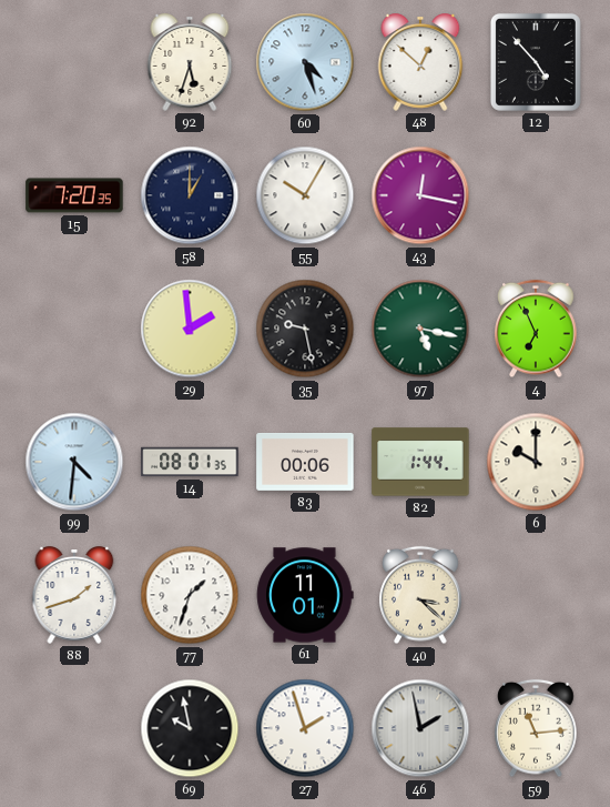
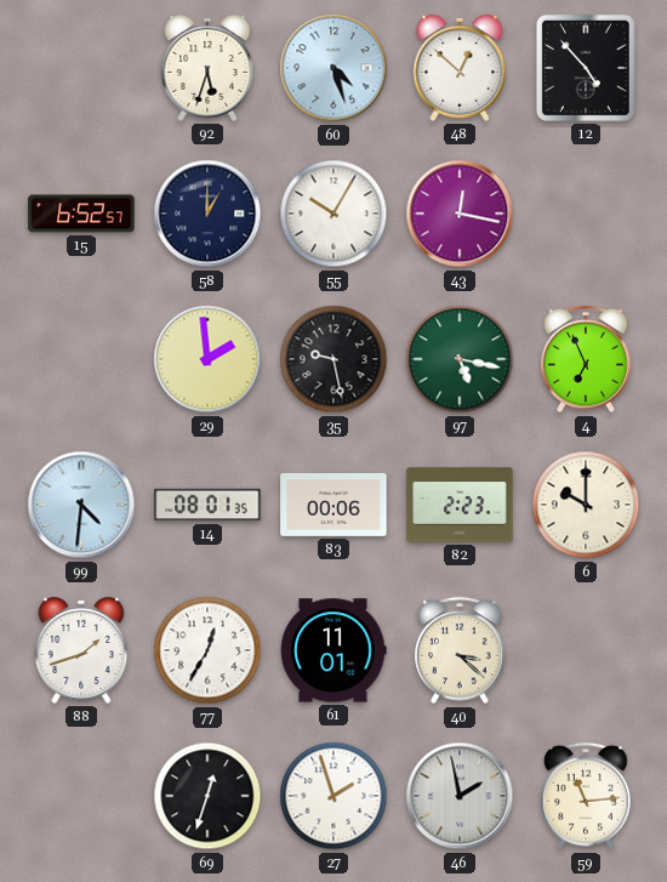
15: 7:20 -> 6:52 (81, 214)
82: 1:44 -> 2:23 (460, 505)
77: 1:33 -> 12:35 (207, 650)
69: 9:58 -> 12:33 (207, 796)
